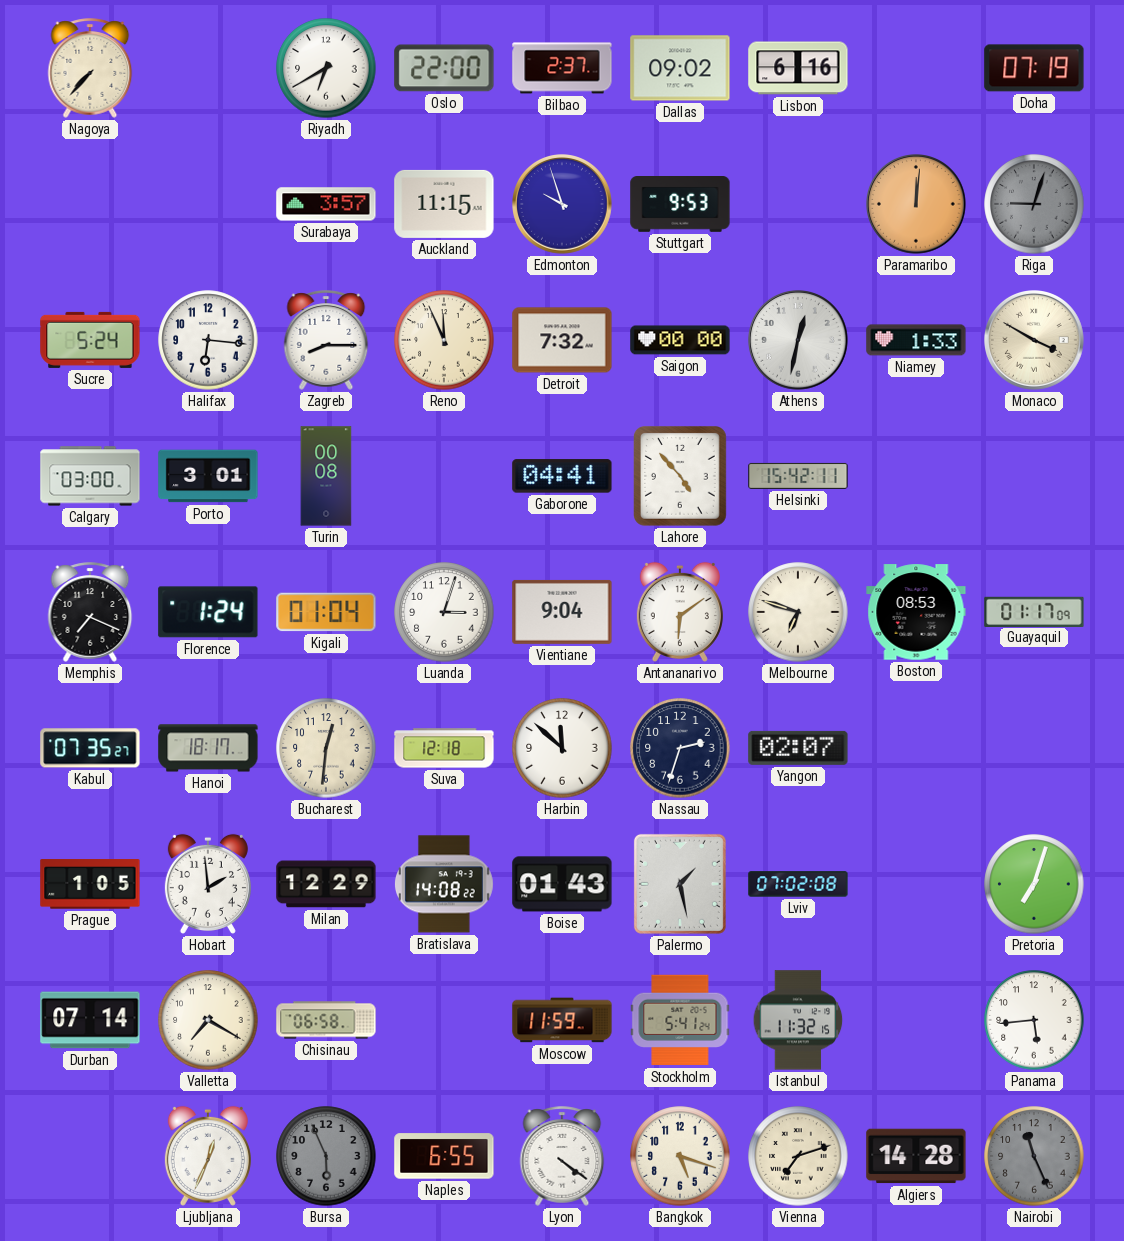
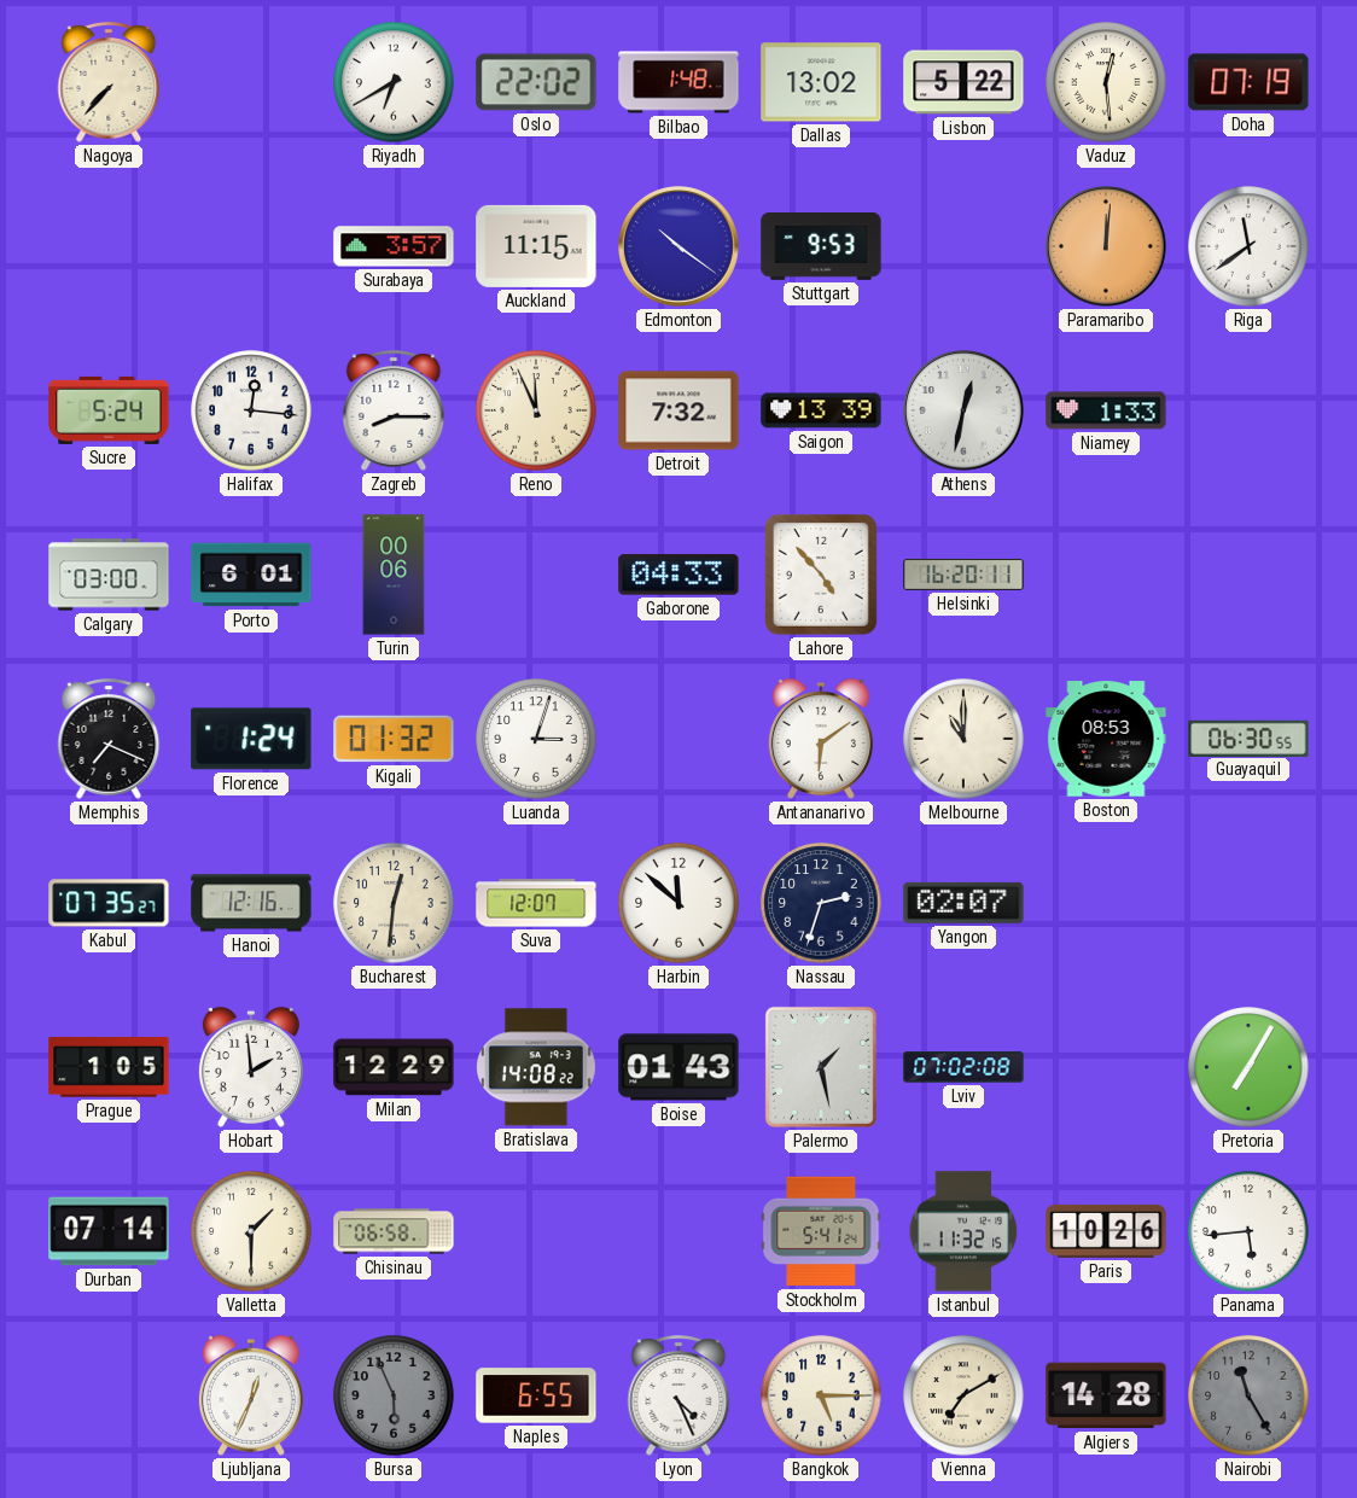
Oslo: 22:00 -> 22:02 (536, 82)
Bilbao: 2:37 -> 1:48 (678, 82)
Dallas: 09:02 -> 13:02 (821, 82)
Lisbon: 6:16 -> 5:22 (963, 82)
Vaduz: none -> 12:29 (1106, 82)
Edmonton: 9:57 -> 10:21 (680, 247)
Riga: 9:03 -> 11:39 (1248, 246)
Riga dial: grey -> white (1248, 246)
Halifax: 6:16 -> 12:16 (251, 410)
Saigon: 00:00 -> 13:39 (821, 410)
Monaco: 3:50 -> none (1035, 341)
Porto: 3:01 -> 6:01 (251, 575)
Turin: 00:08 -> 00:06 (394, 575)
Gaborone: 04:41 -> 04:33 (678, 575)
Helsinki: 15:42 -> 16:20 (963, 575)
Kigali: 01:04 -> 01:32 (394, 739)
Vientiane: 9:04 -> none (562, 612)
Melbourne: 6:48 -> 11:00 (963, 739)
Guayaquil: 01:17 -> 06:30 (1248, 738)
Hanoi: 18:17 -> 12:16 (251, 903)
Suva: 12:18 -> 12:07 (536, 903)
Pretoria: 7:03 -> 7:05 (1248, 1067)
Valletta: 7:20 -> 1:30 (251, 1231)
Moscow: 11:59 -> none (562, 1020)
Paris: none -> 10:26 (1106, 1231)
Lyon: 4:21 -> 4:26 (678, 1395)
Bangkok: 5:18 -> 5:15 (821, 1395)
Vienna: 7:12 -> 7:10 (963, 1395)
Nairobi: 11:26 -> 11:25 (1248, 1395)
